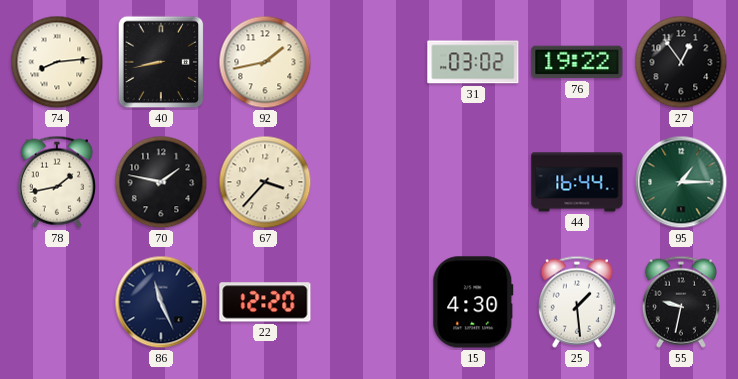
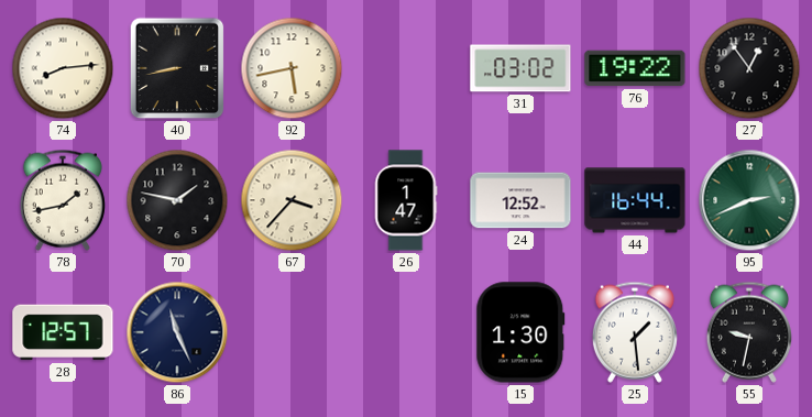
92: 1:43 -> 5:43 (292, 68)
26: none -> 1:47 (406, 200)
24: none -> 12:52 (520, 200)
95: 1:15 -> 2:41 (749, 200)
28: none -> 12:57 (63, 332)
22: 12:20 -> none (265, 302)
15: 4:30 -> 1:30 (520, 332)
